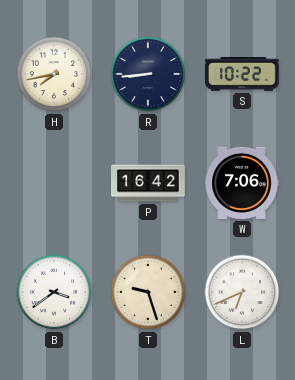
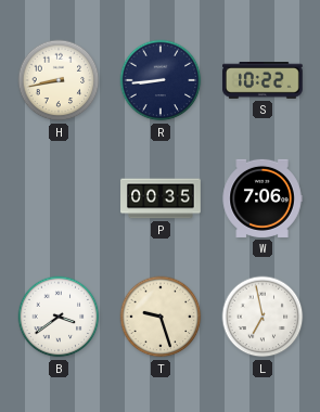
H: 7:43 -> 8:43 (59, 80)
P: 16:42 -> 00:35 (162, 198)
L: 6:41 -> 6:58 (263, 317)
